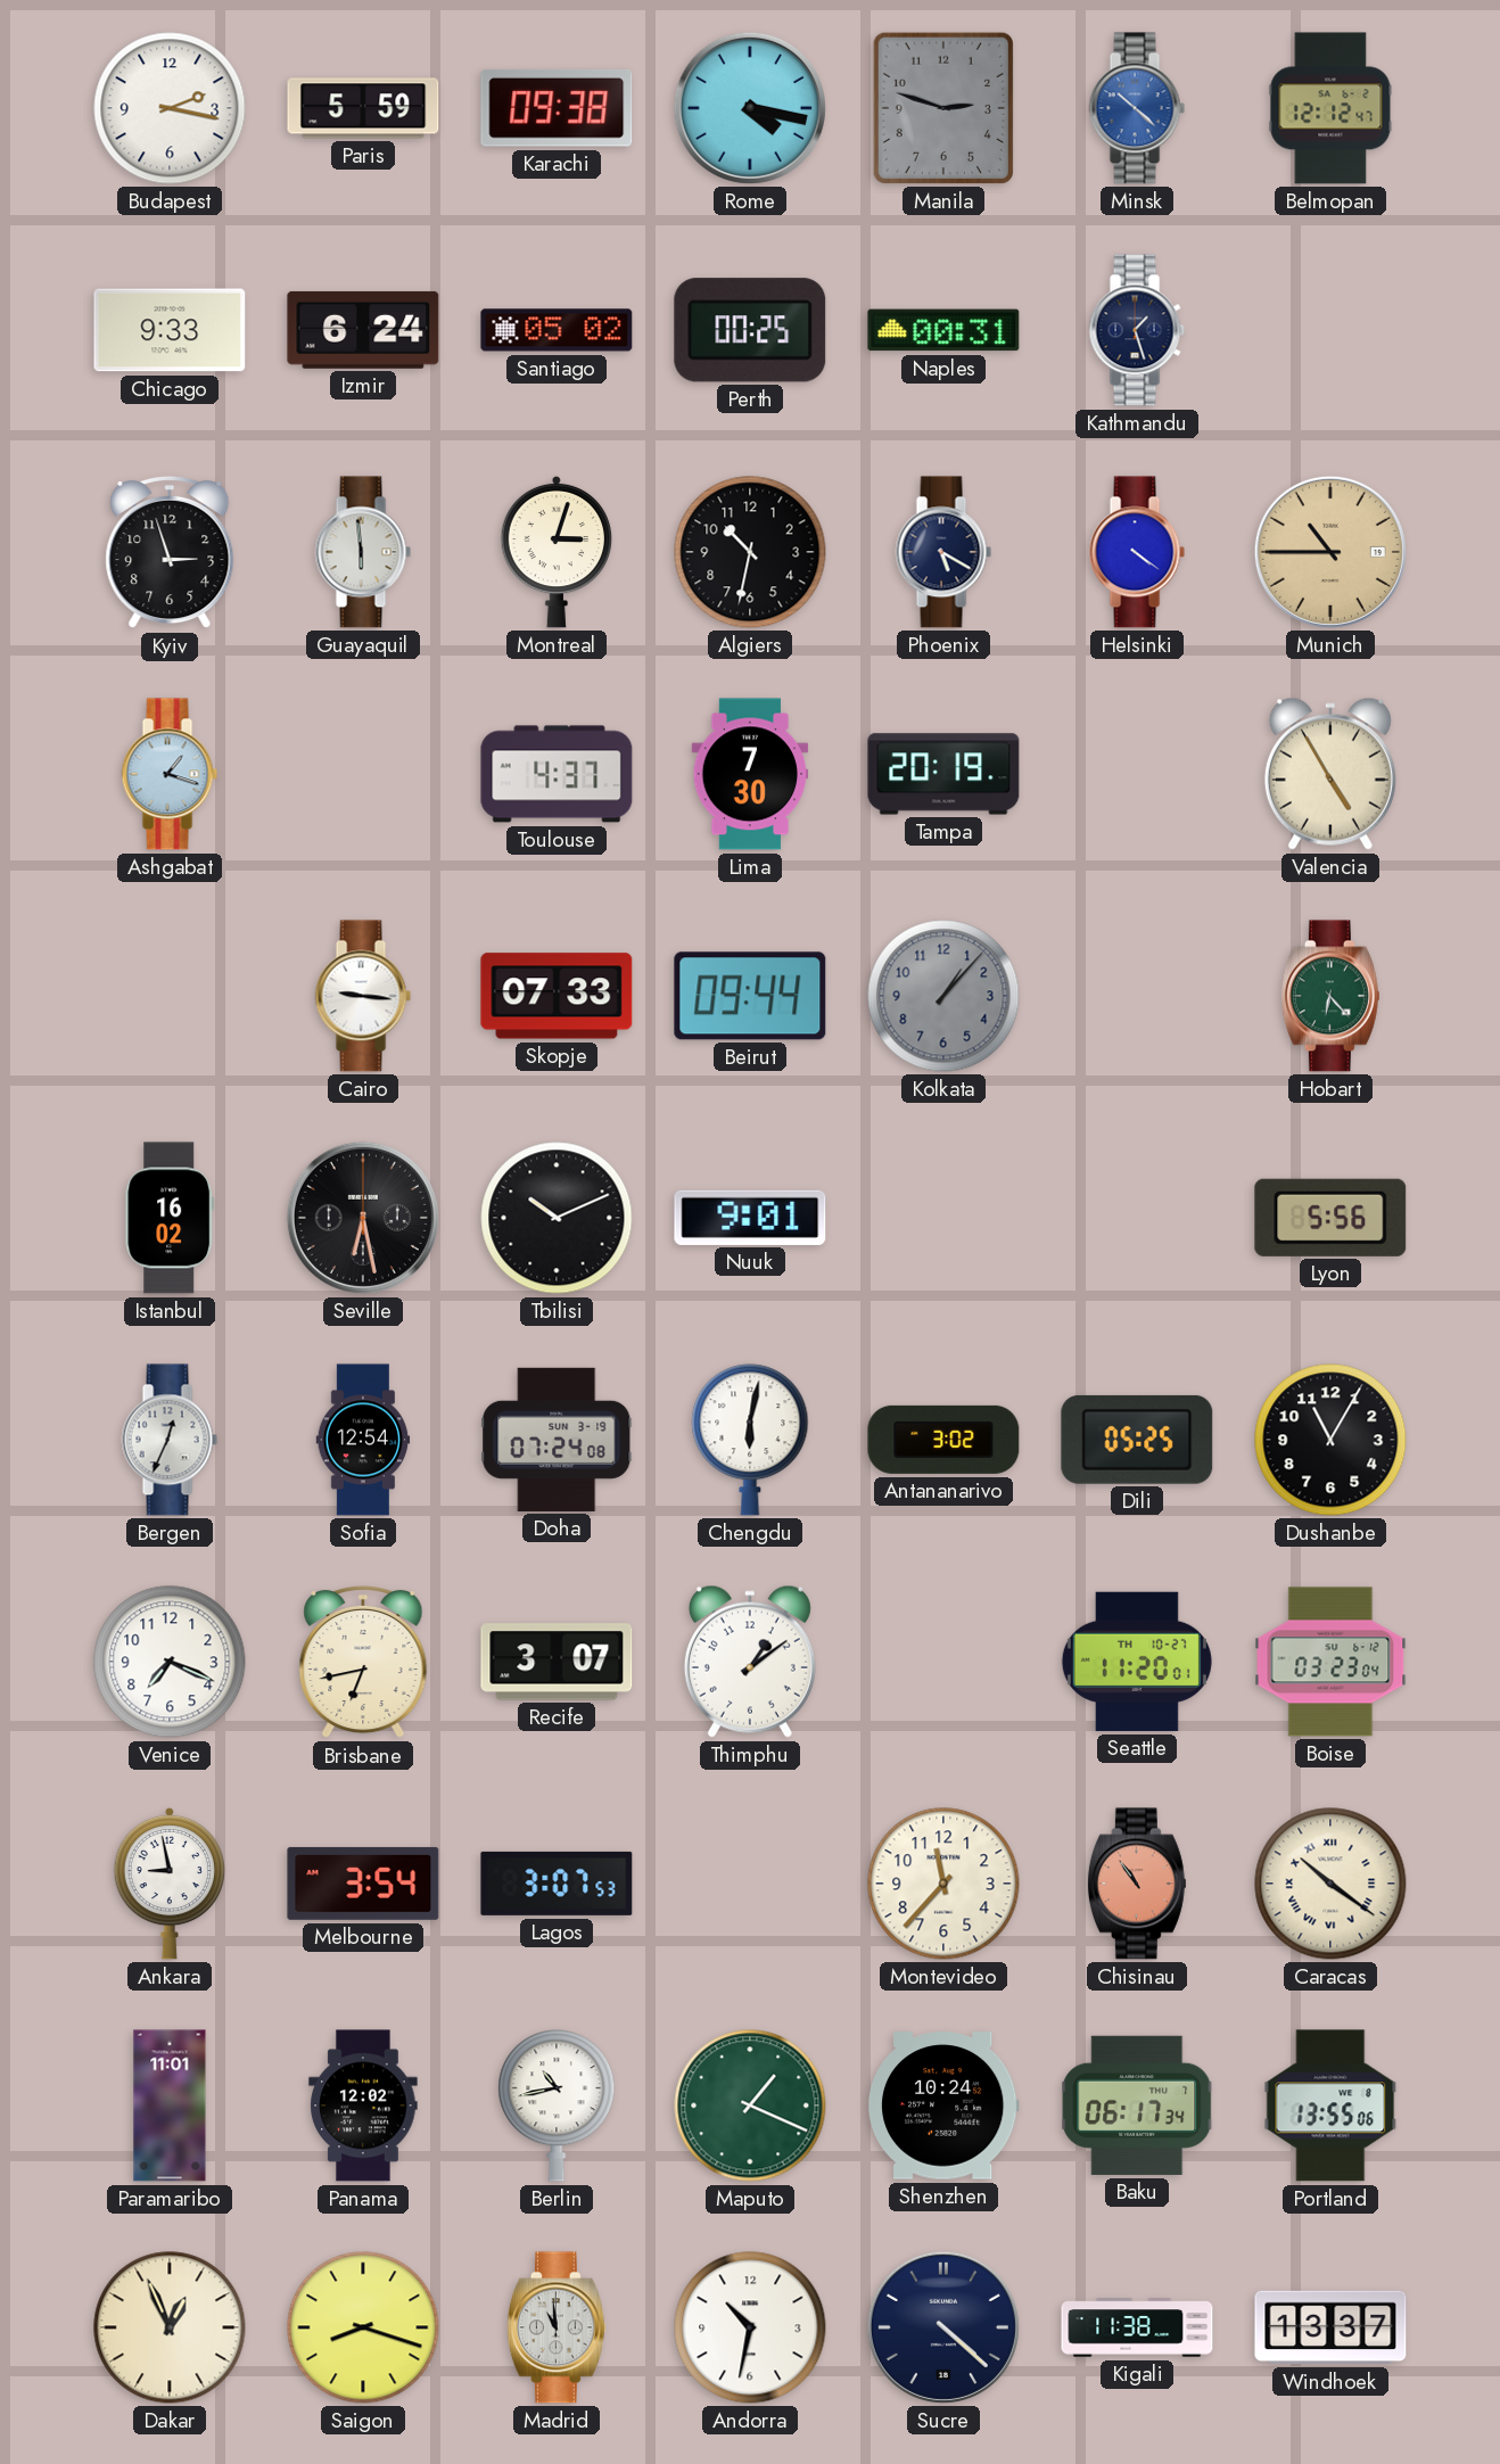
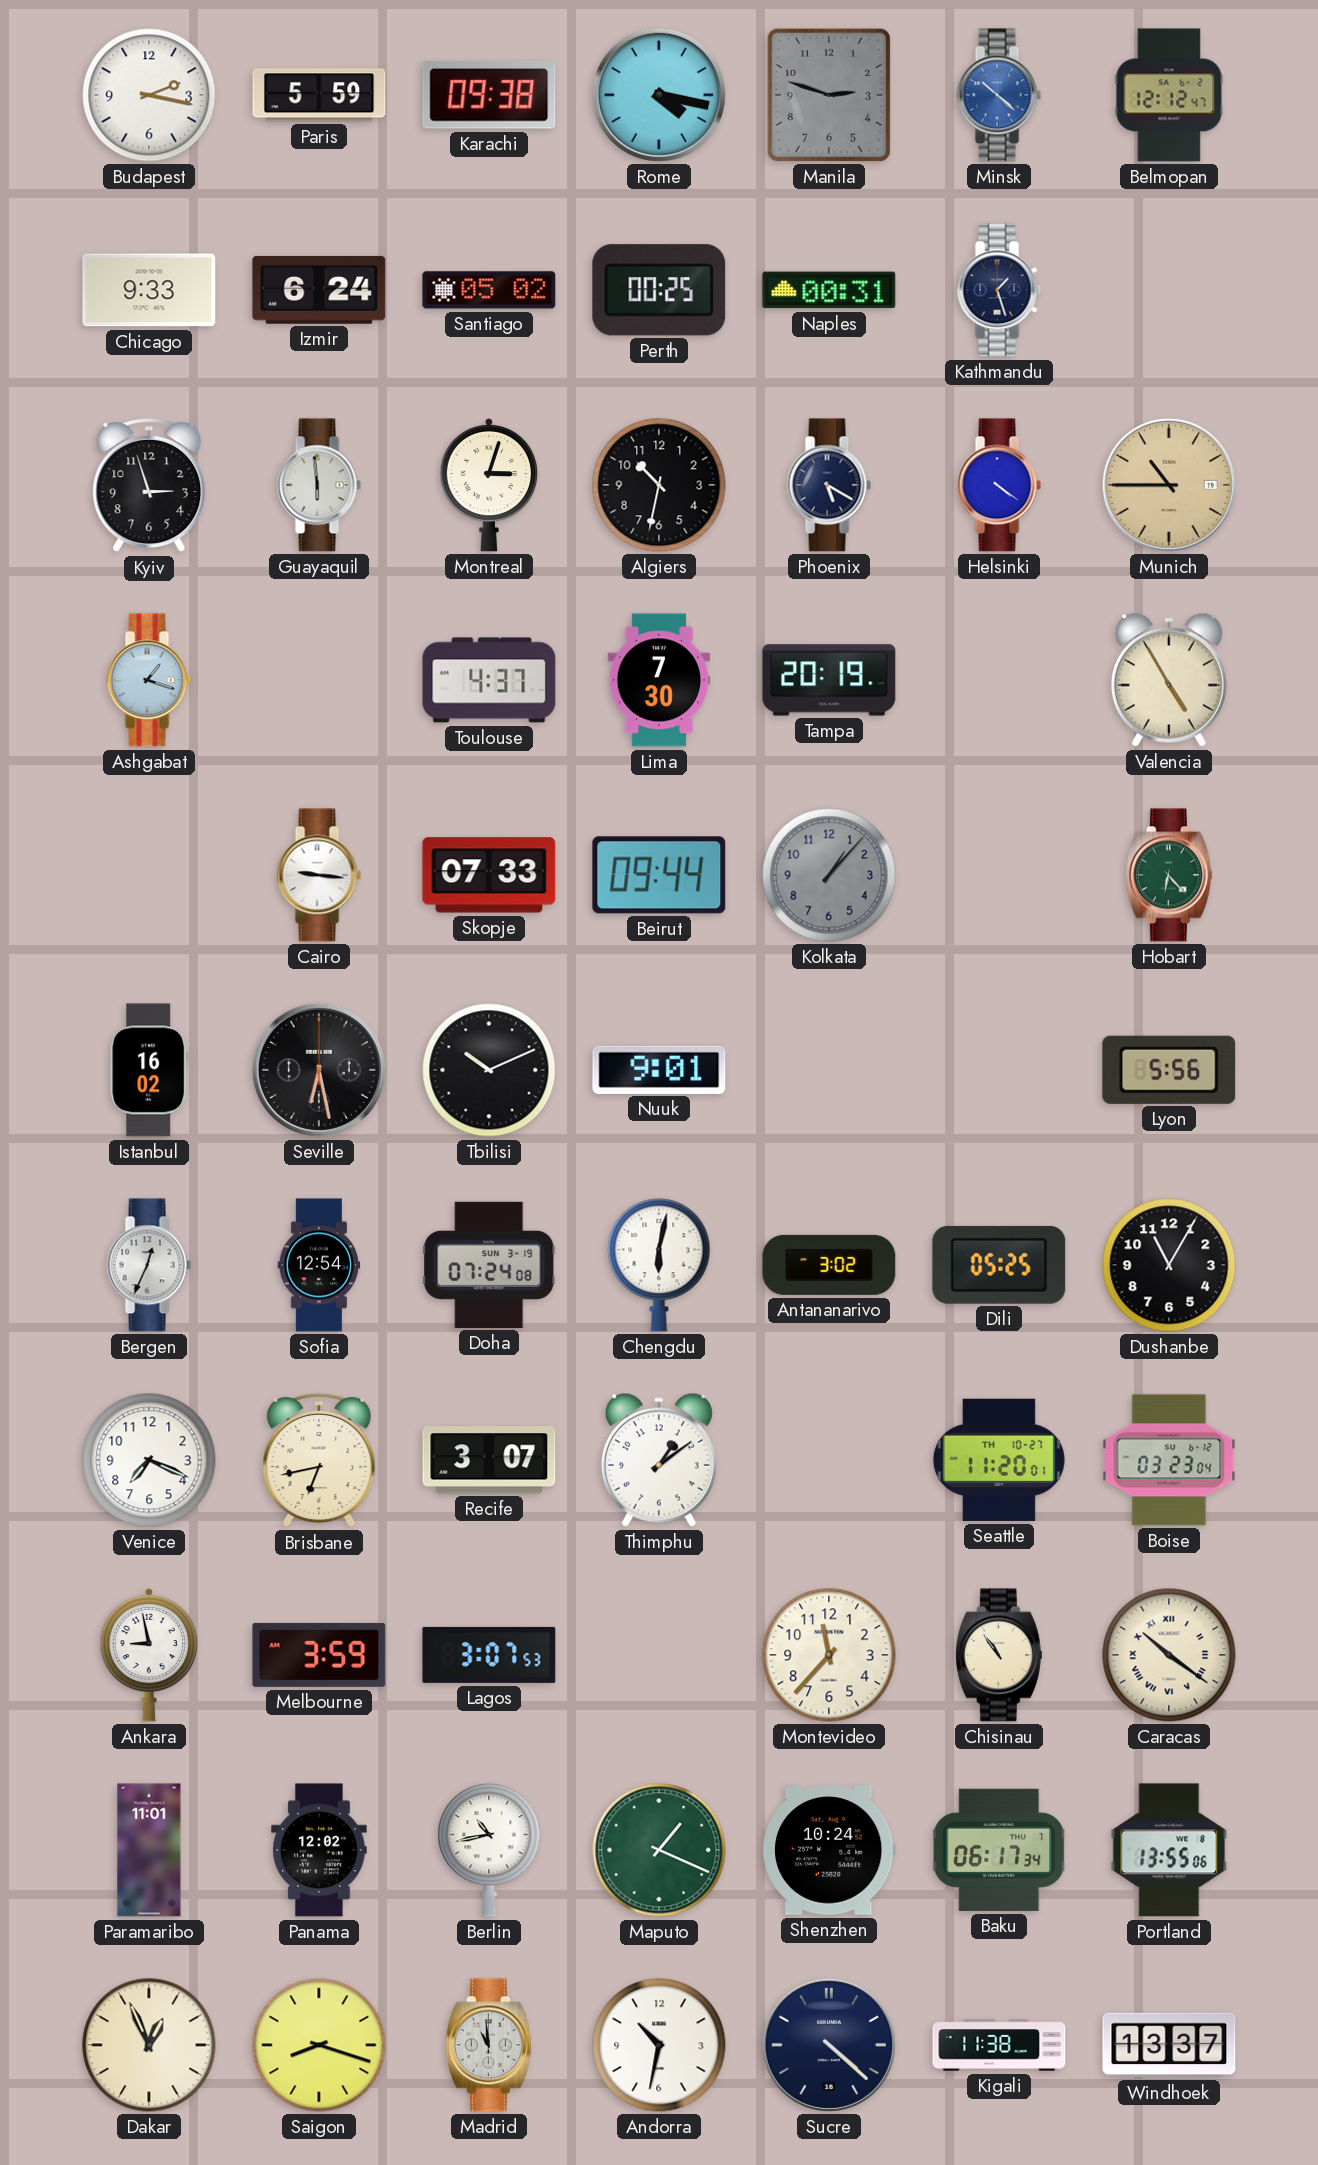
Melbourne: 3:54 -> 3:59 (319, 1655)
Chisinau dial: salmon -> cream (999, 1655)
